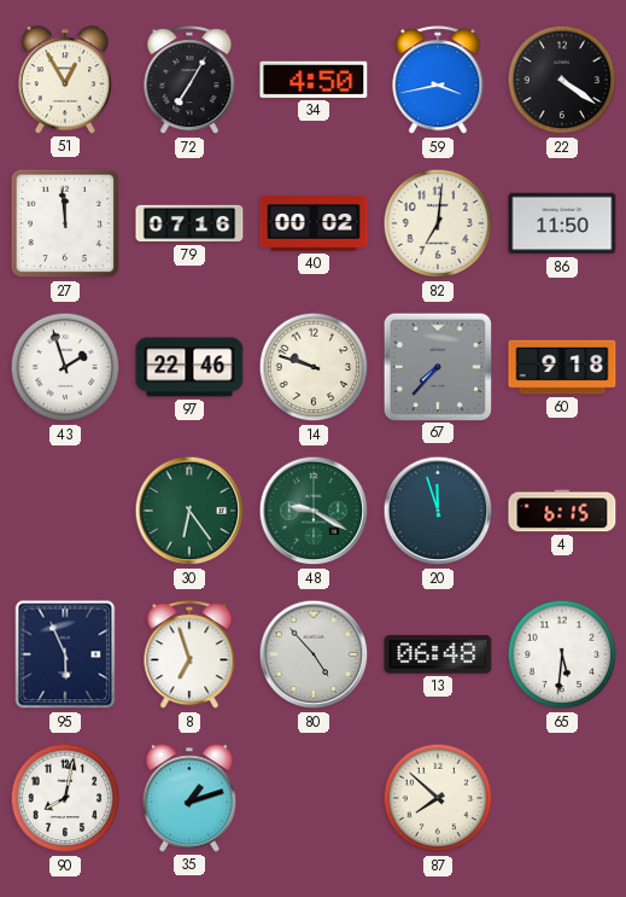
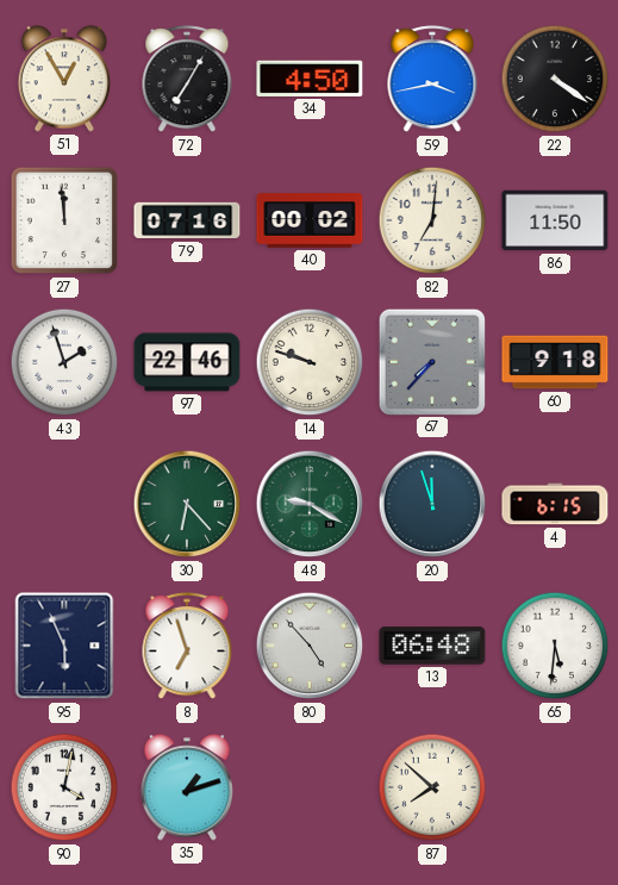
30: 6:24 -> 6:23 (187, 504)
90: 8:02 -> 4:02 (64, 787)
